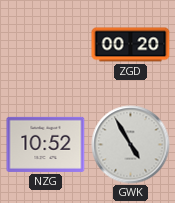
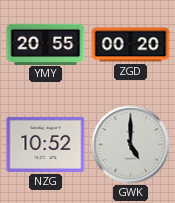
YMY: none -> 20:55 (46, 44)
GWK: 4:55 -> 5:00 (131, 145)
